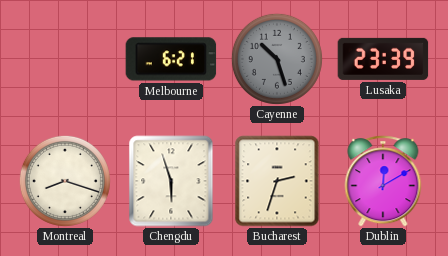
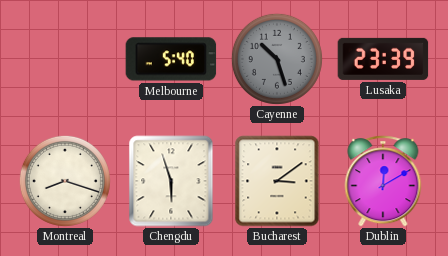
Melbourne: 6:21 -> 5:40 (171, 59)
Bucharest: 2:33 -> 3:09 (277, 181)
